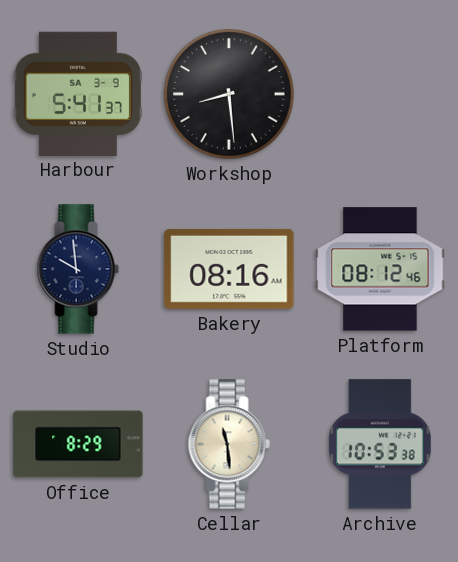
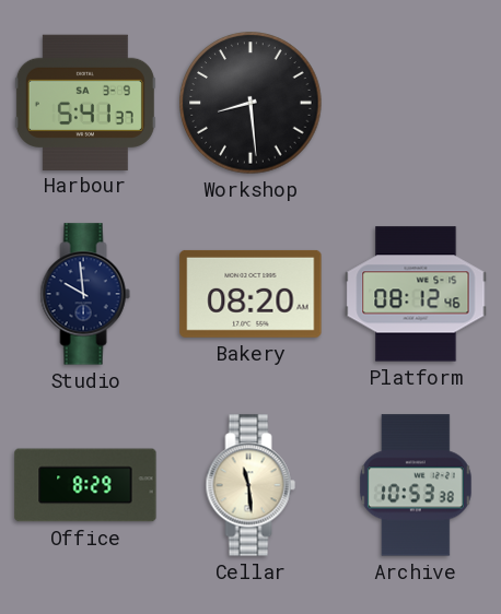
Bakery: 08:16 -> 08:20 (250, 294)
